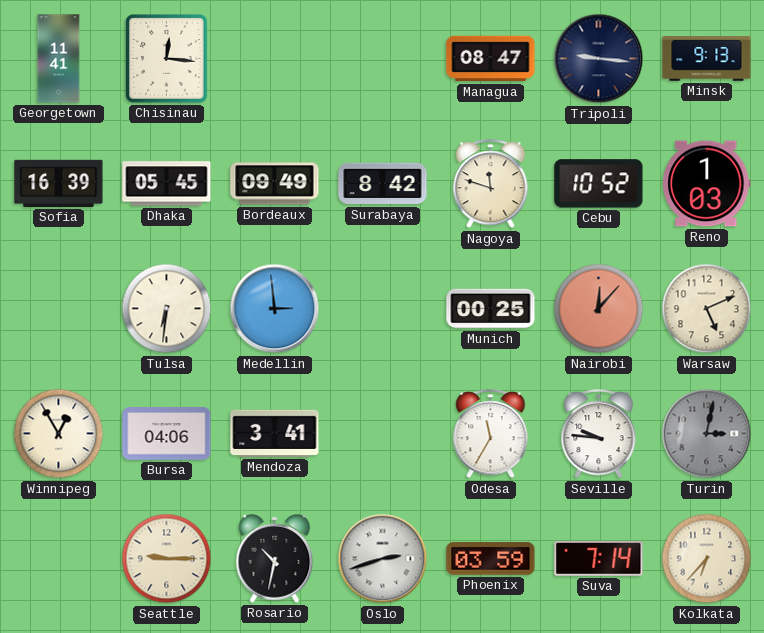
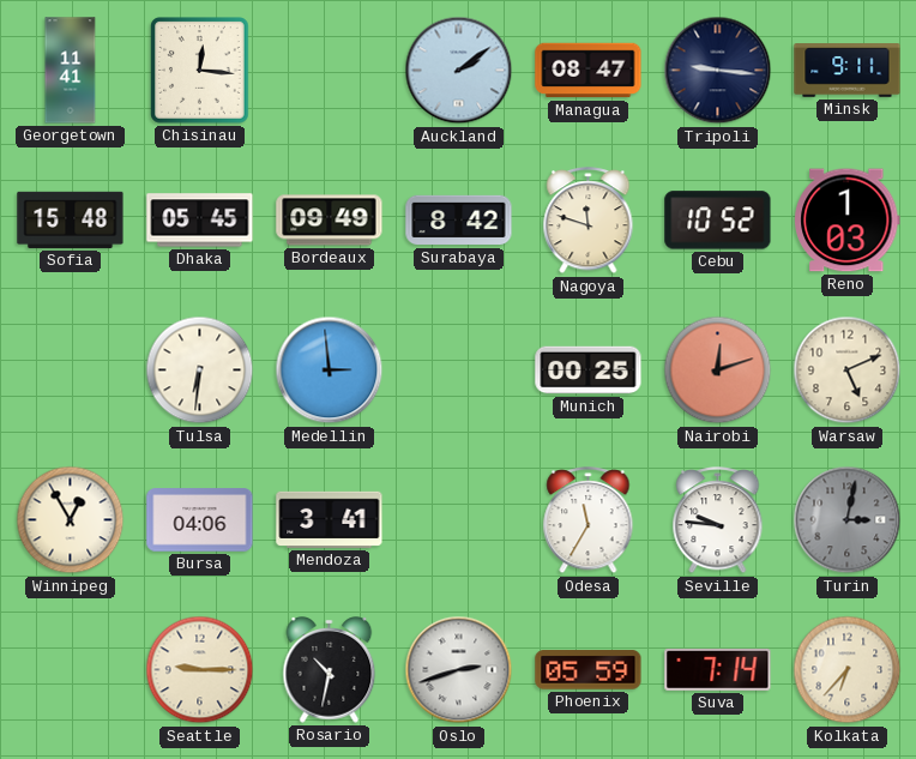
Auckland: none -> 2:09 (459, 71)
Minsk: 9:13 -> 9:11 (848, 71)
Sofia: 16:39 -> 15:48 (71, 219)
Nairobi: 12:07 -> 12:12 (718, 371)
Phoenix: 03:59 -> 05:59 (589, 670)
